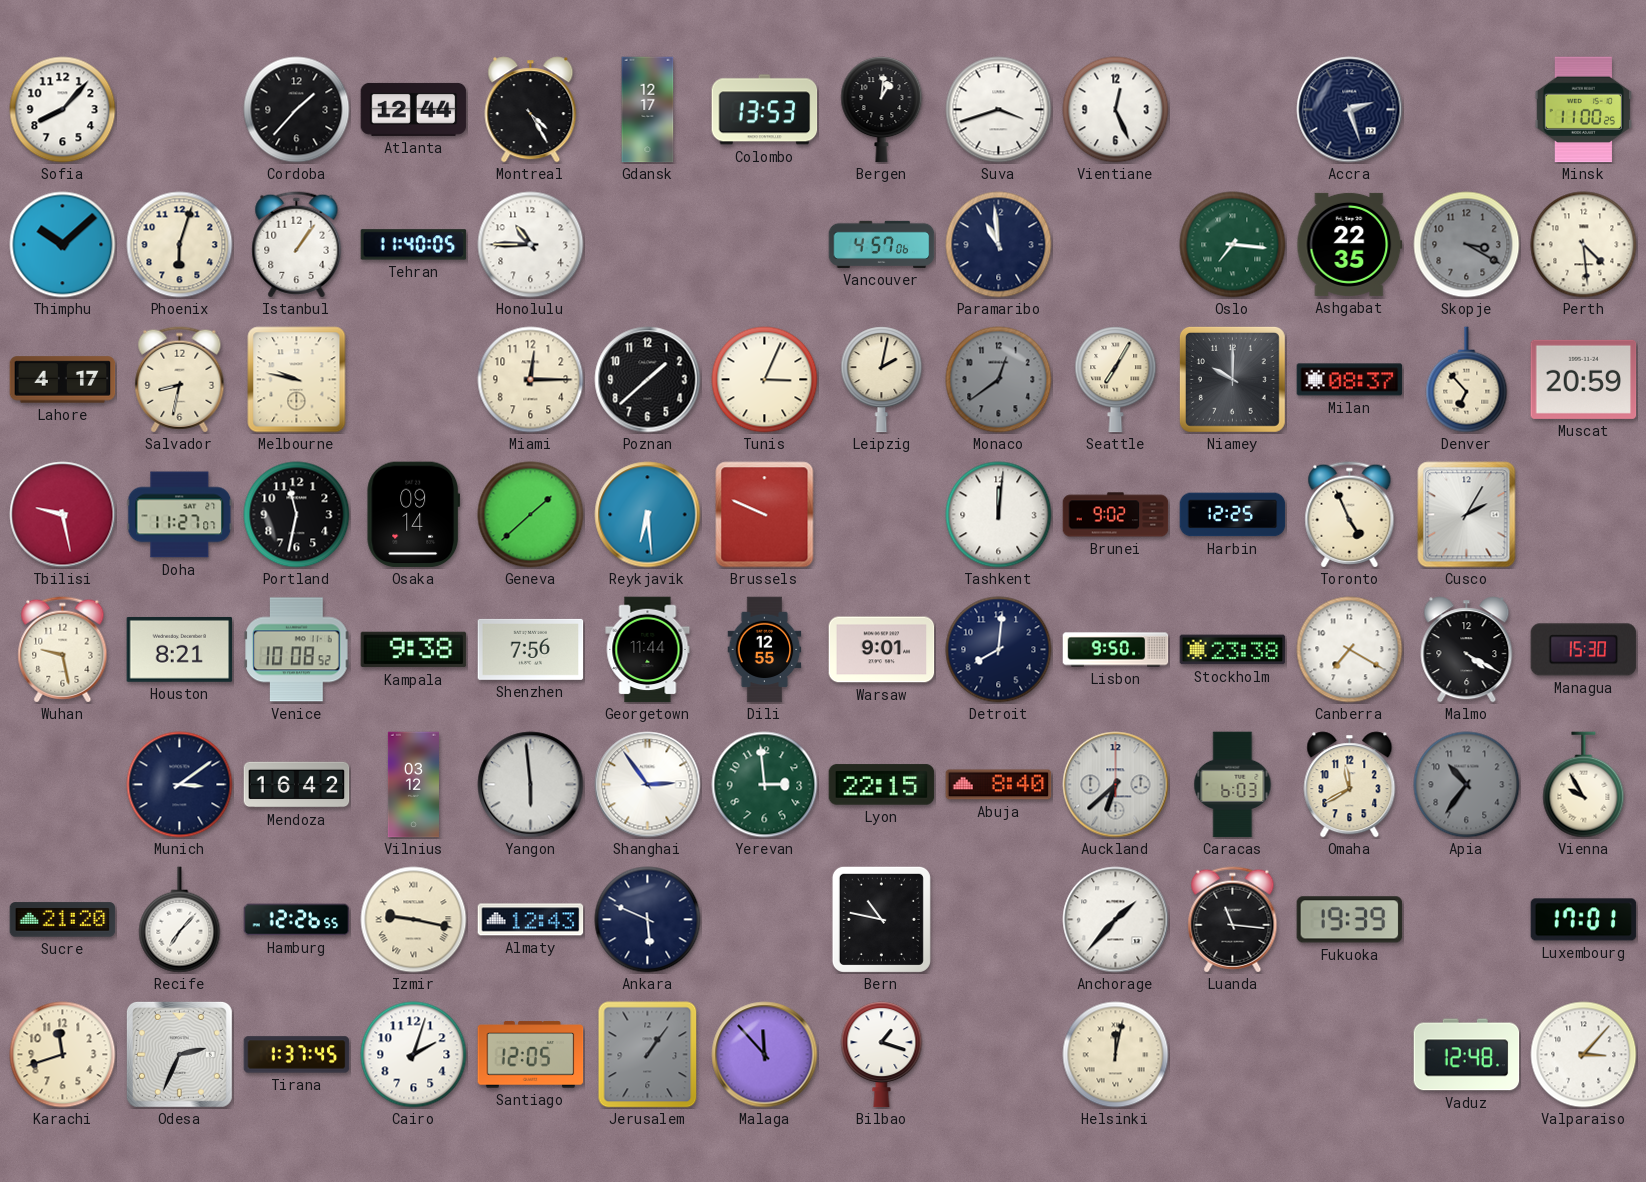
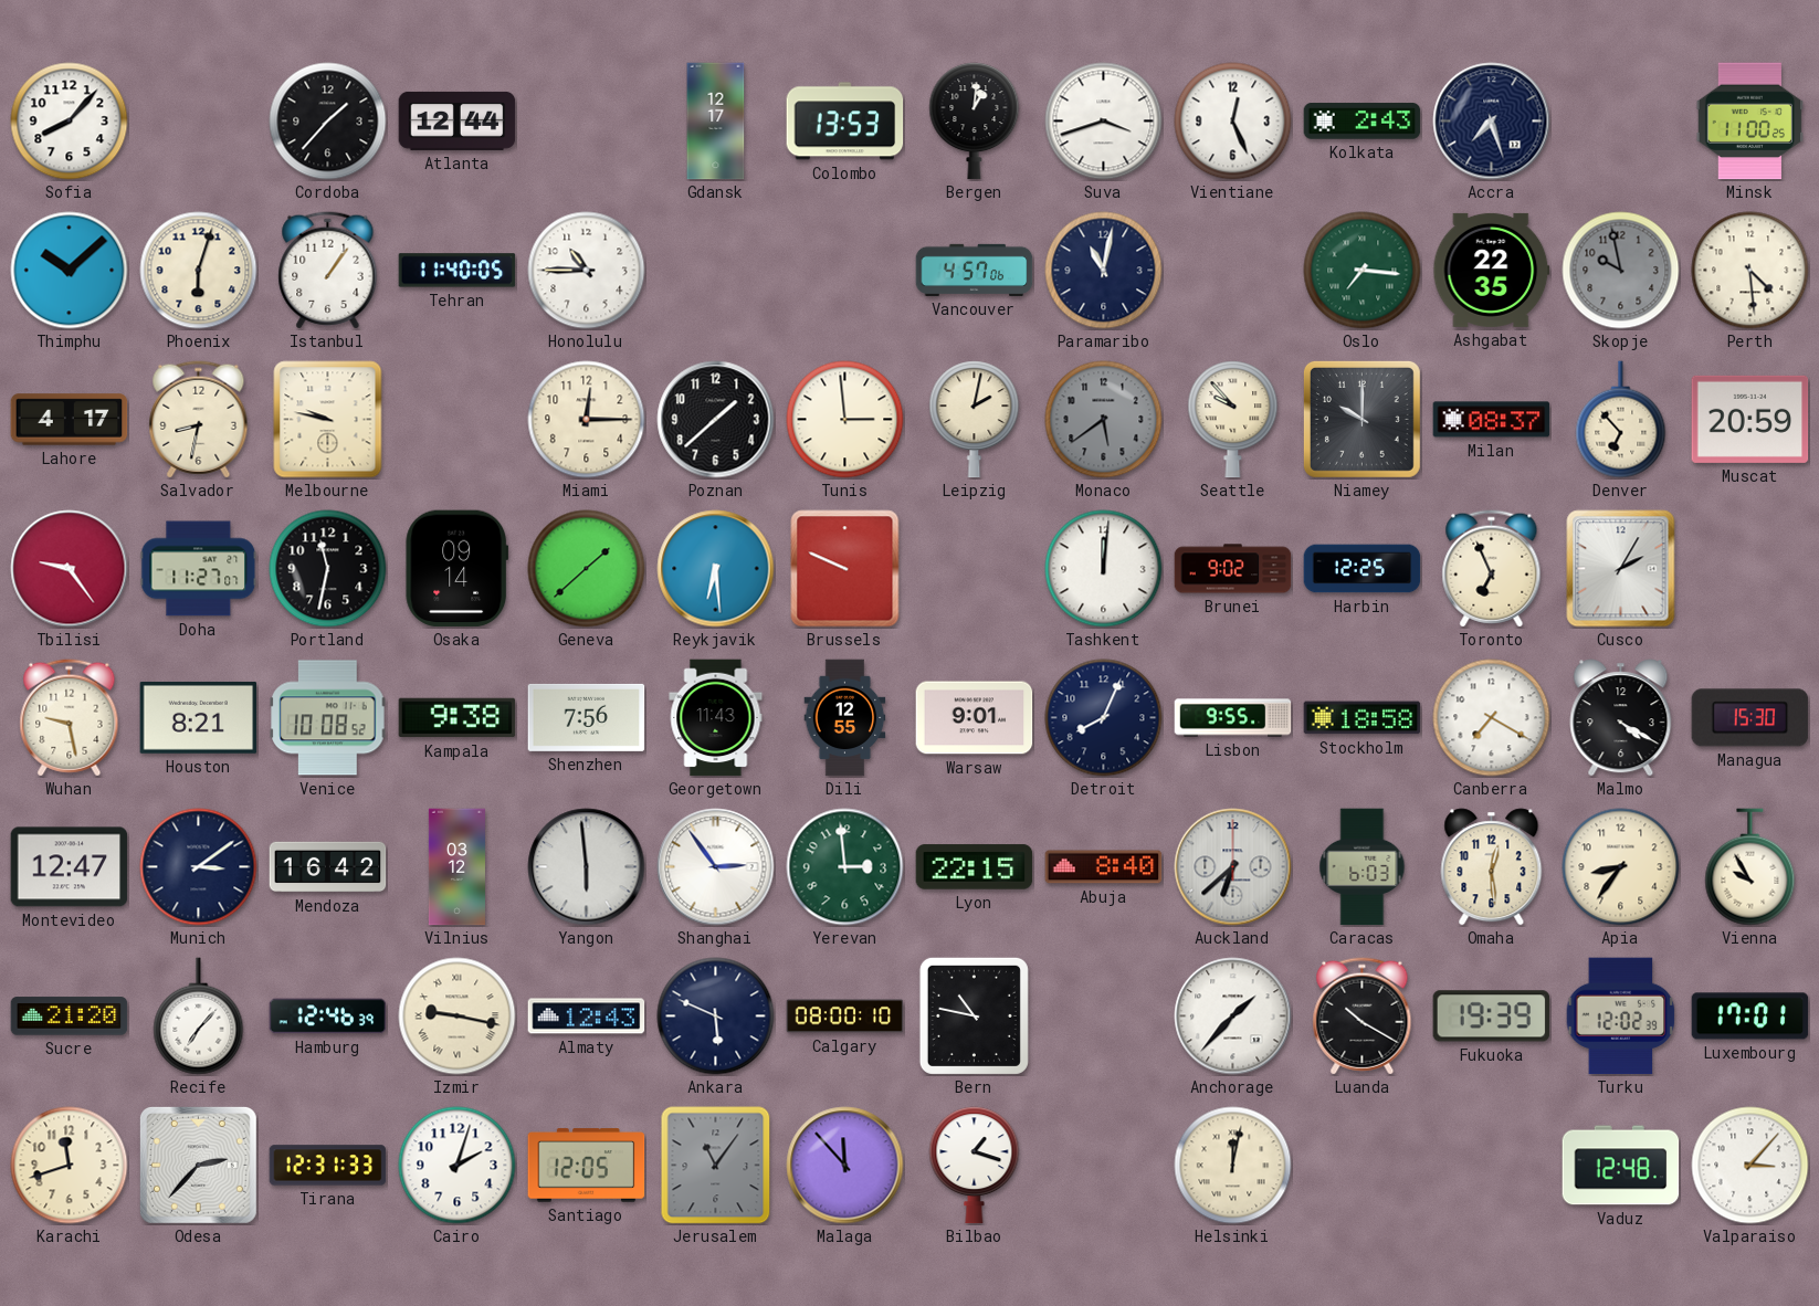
Montreal: 4:25 -> none (531, 110)
Kolkata: none -> 2:43 (1363, 122)
Accra: 2:27 -> 7:27 (1492, 122)
Paramaribo: 10:59 -> 11:02 (1104, 271)
Skopje: 3:20 -> 9:58 (1621, 271)
Tunis: 3:04 -> 2:59 (845, 420)
Monaco: 12:39 -> 5:39 (1104, 420)
Seattle: 7:05 -> 9:53 (1233, 420)
Tbilisi: 9:28 -> 9:24 (70, 569)
Toronto: 4:56 -> 6:56 (1492, 569)
Georgetown: 11:44 -> 11:43 (716, 718)
Detroit: 8:01 -> 8:04 (1104, 718)
Lisbon: 9:50 -> 9:55 (1233, 718)
Stockholm: 23:38 -> 18:58 (1363, 718)
Montevideo: none -> 12:47 (70, 867)
Omaha: 11:40 -> 12:29 (1492, 867)
Apia: 10:36 -> 8:36 (1621, 867)
Apia dial: grey -> cream (1621, 867)
Hamburg: 12:26 -> 12:46 (328, 1017)
Calgary: none -> 08:00 (845, 1017)
Luanda: 11:16 -> 10:20 (1363, 1017)
Turku: none -> 12:02 (1621, 1017)
Odesa: 2:34 -> 2:37 (198, 1165)
Tirana: 1:37 -> 12:31 (328, 1166)
Jerusalem: 1:06 -> 11:06 (716, 1166)
